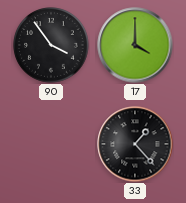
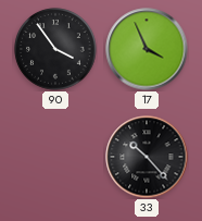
17: 4:00 -> 3:56 (147, 49)
33: 1:23 -> 10:23 (147, 157)
